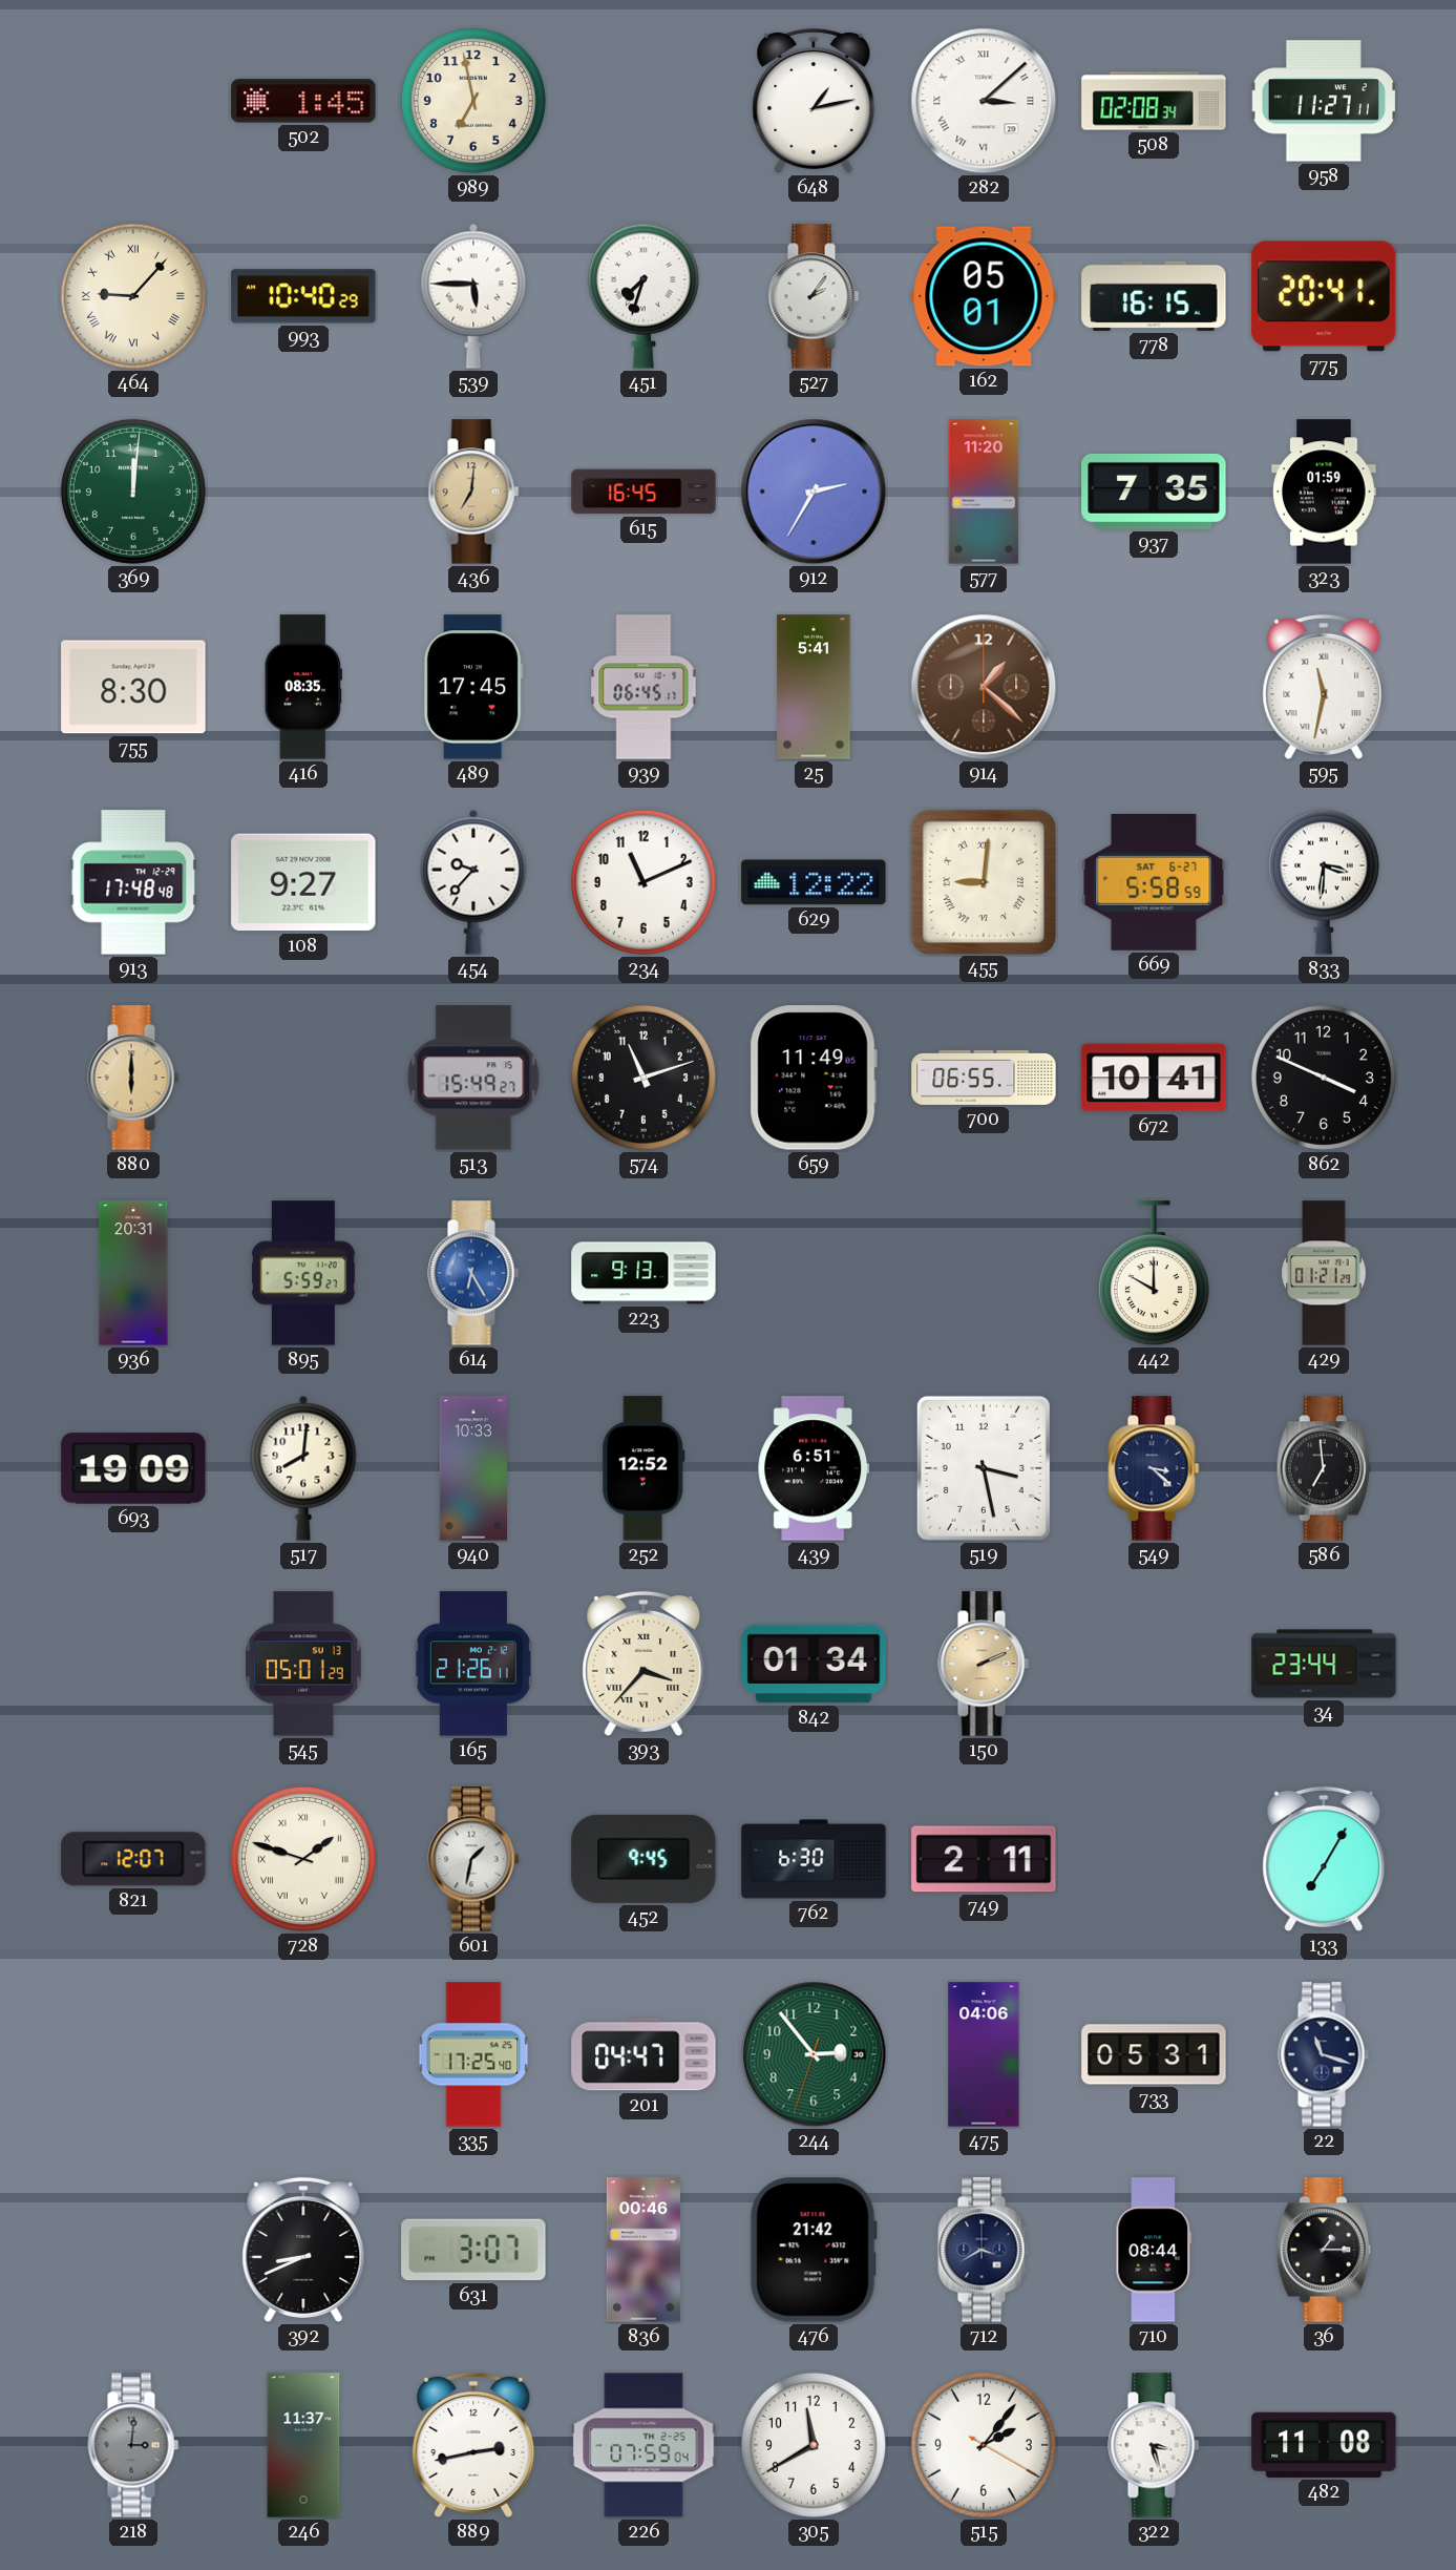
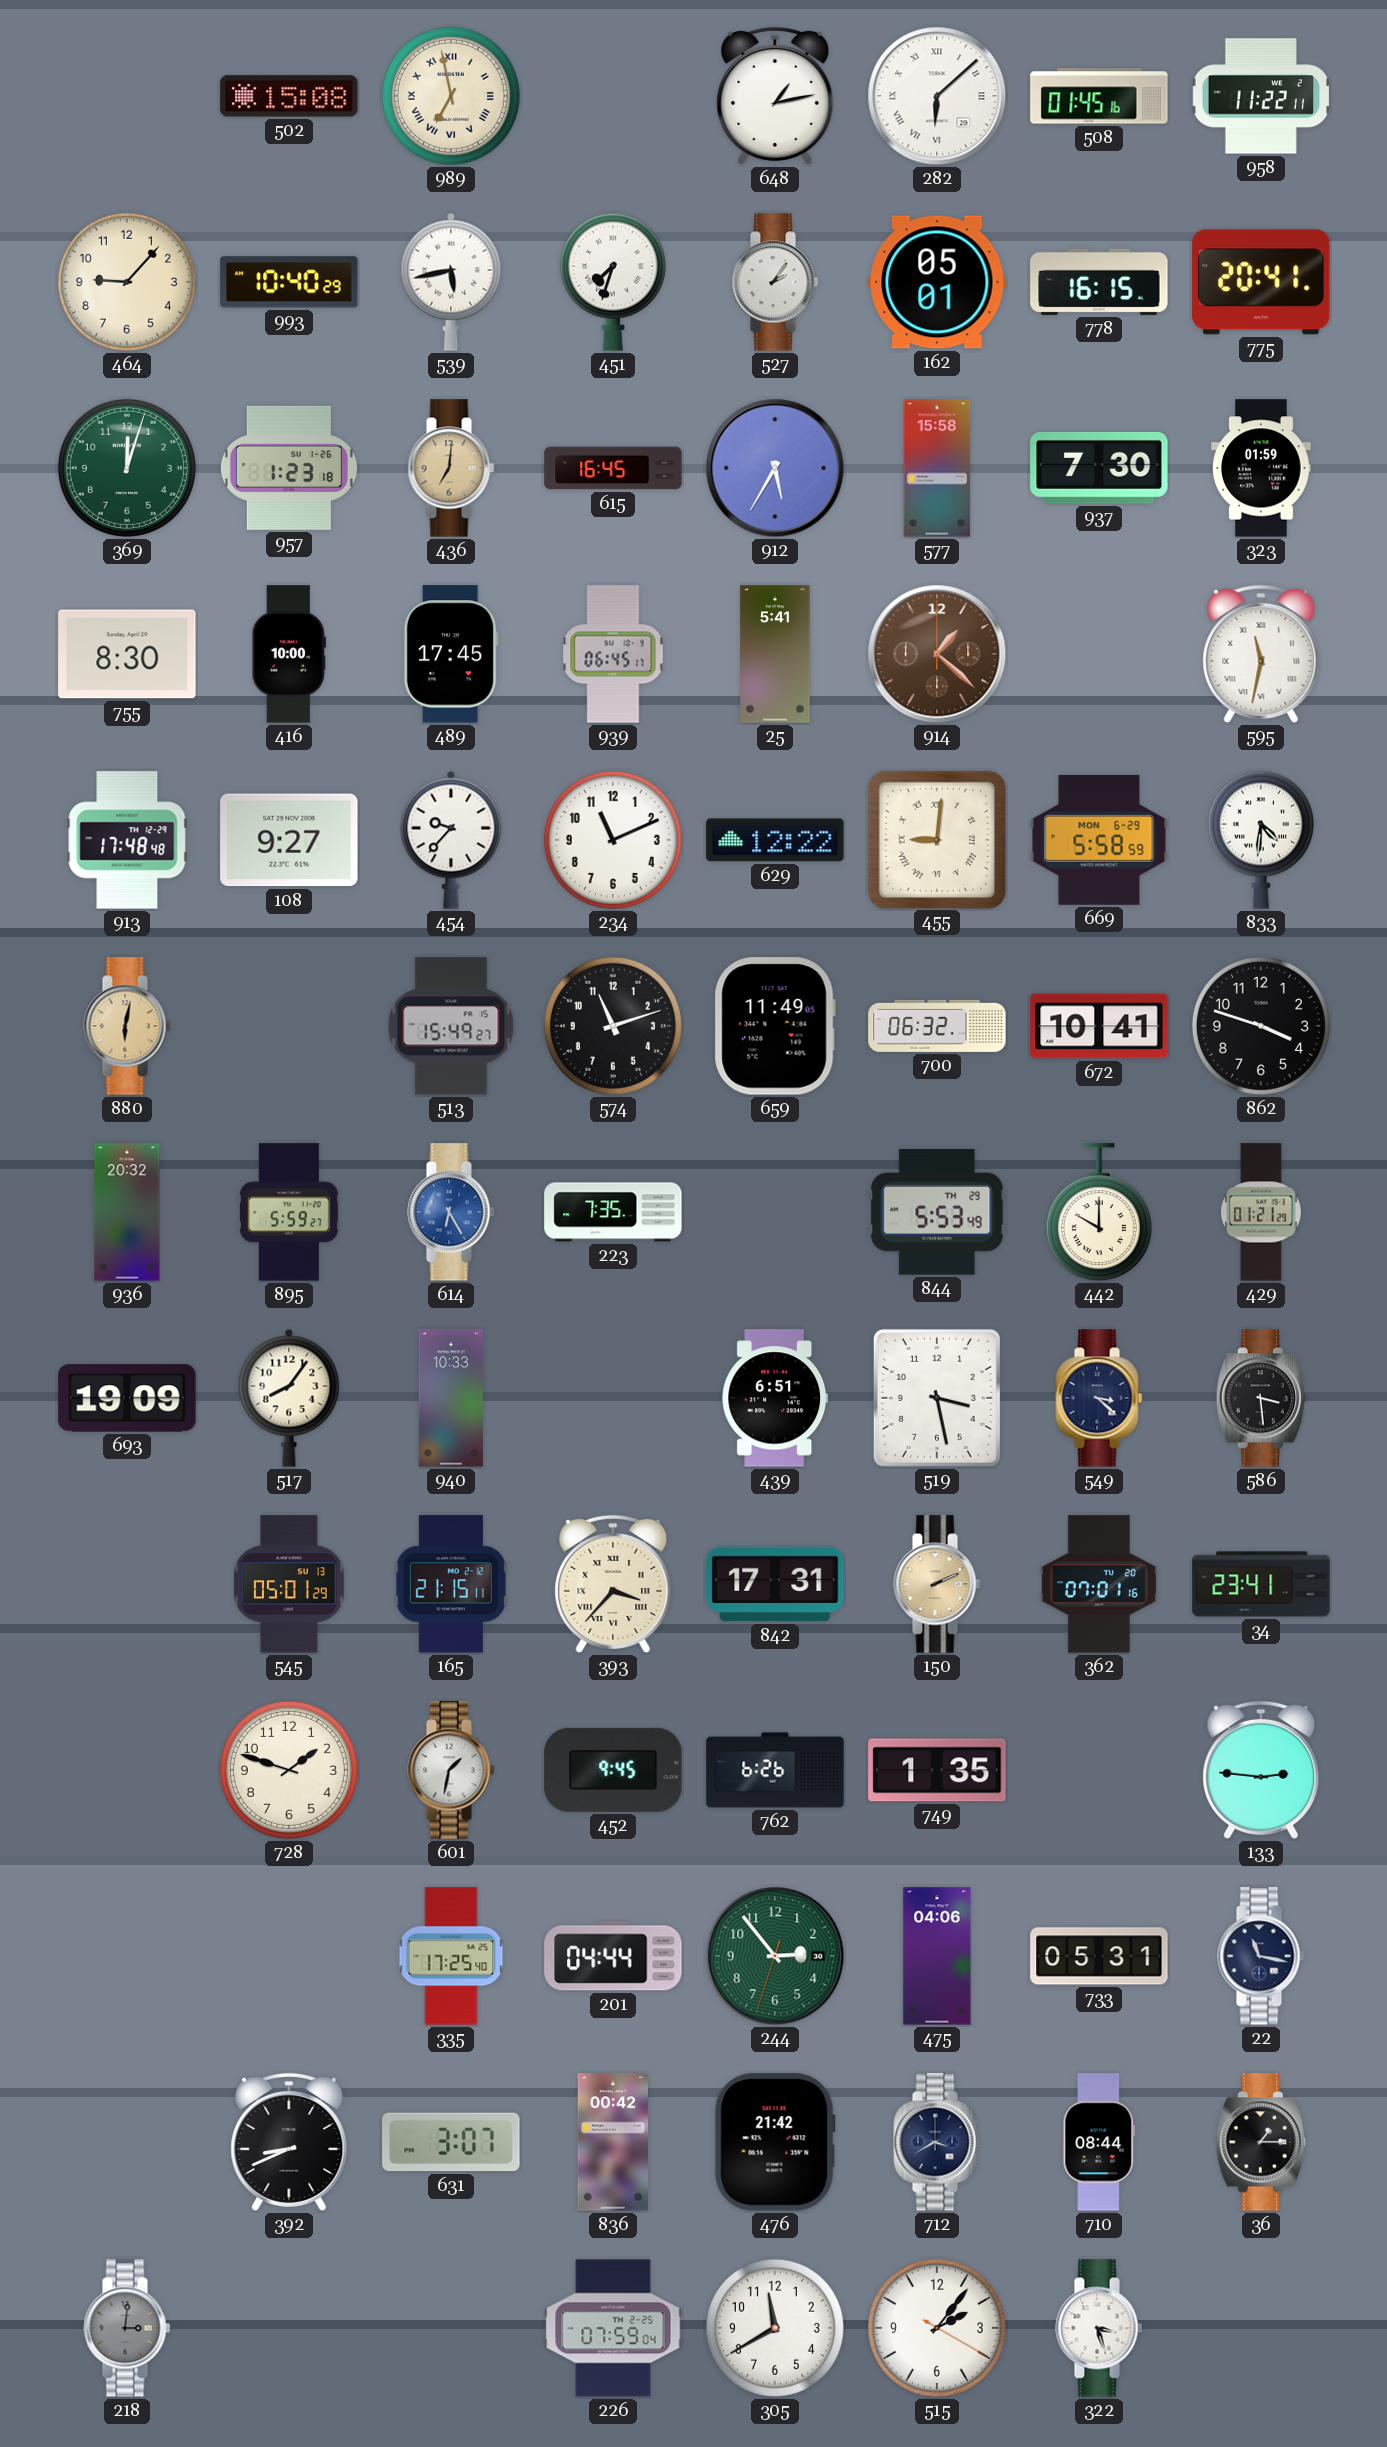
502: 1:45 -> 15:08 (289, 96)
989 numerals: Arabic -> Roman (451, 96)
282: 3:08 -> 6:08 (937, 96)
508: 02:08 -> 01:45 (1099, 96)
958: 11:27 -> 11:22 (1260, 96)
464 numerals: Roman -> Arabic (127, 282)
539: 5:45 -> 5:43 (451, 282)
369: 12:01 -> 12:03 (127, 468)
957: none -> 1:23 (289, 468)
912: 2:35 -> 5:35 (775, 468)
577: 11:20 -> 15:58 (937, 468)
937: 7:35 -> 7:30 (1099, 468)
416: 08:35 -> 10:00 (289, 654)
669 date: SAT 6-27 -> MON 6-29 (1099, 840)
833: 3:31 -> 4:31 (1261, 840)
880: 6:00 -> 6:02 (127, 1026)
700: 06:55 -> 06:32 (937, 1026)
862: 3:49 -> 3:48 (1261, 1026)
936: 20:31 -> 20:32 (127, 1212)
223: 9:13 -> 7:35 (613, 1212)
844: none -> 5:53 (937, 1213)
517: 8:01 -> 8:06 (289, 1398)
252: 12:52 -> none (643, 1468)
586: 6:59 -> 3:29 (1261, 1398)
165: 21:26 -> 21:15 (451, 1584)
842: 01:34 -> 17:31 (775, 1584)
362: none -> 07:01 (1099, 1584)
34: 23:44 -> 23:41 (1261, 1584)
821: 12:07 -> none (133, 1859)
728 numerals: Roman -> Arabic (289, 1770)
762: 6:30 -> 6:26 (775, 1770)
749: 2:11 -> 1:35 (937, 1770)
133: 7:05 -> 2:46 (1261, 1770)
201: 04:47 -> 04:44 (613, 1956)
22: 11:18 -> 11:17 (1261, 1956)
836: 00:46 -> 00:42 (613, 2142)
246: 11:37 -> none (303, 2445)
889: 2:43 -> none (473, 2445)
482: 11:08 -> none (1324, 2445)
